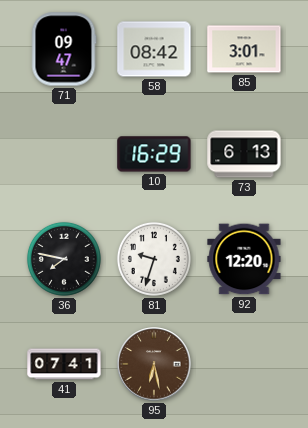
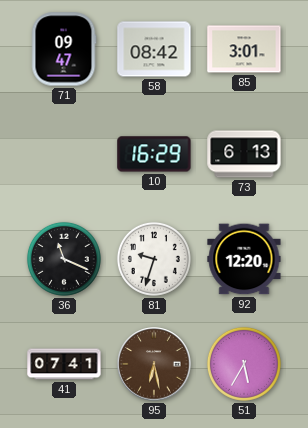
36: 7:47 -> 11:19 (64, 259)
51: none -> 5:35 (244, 364)
